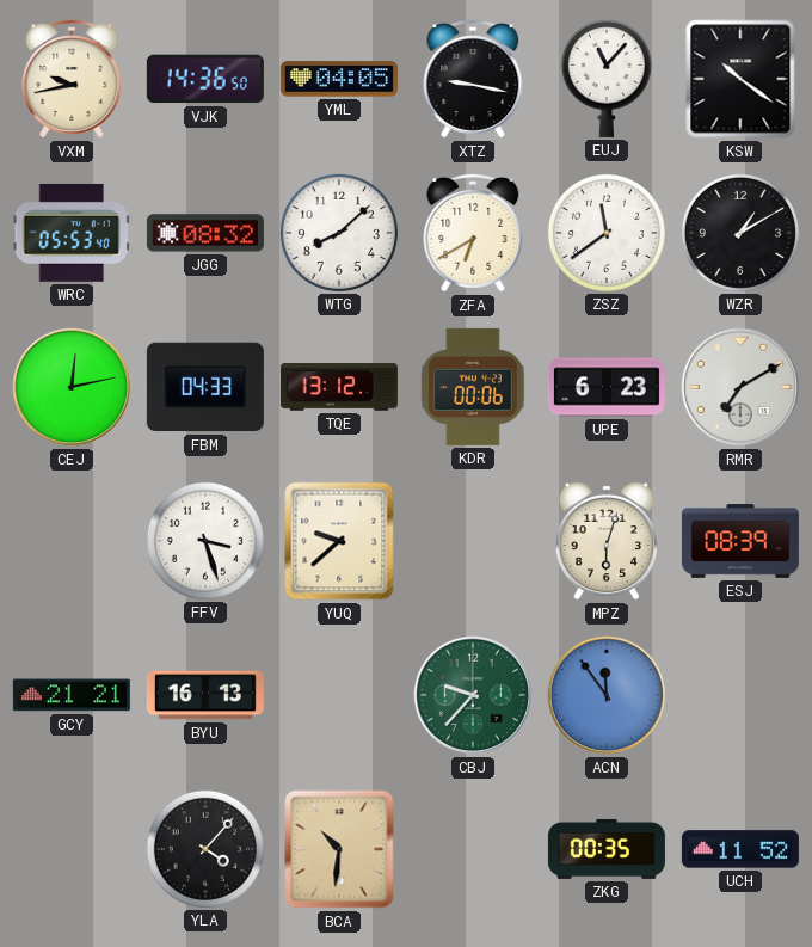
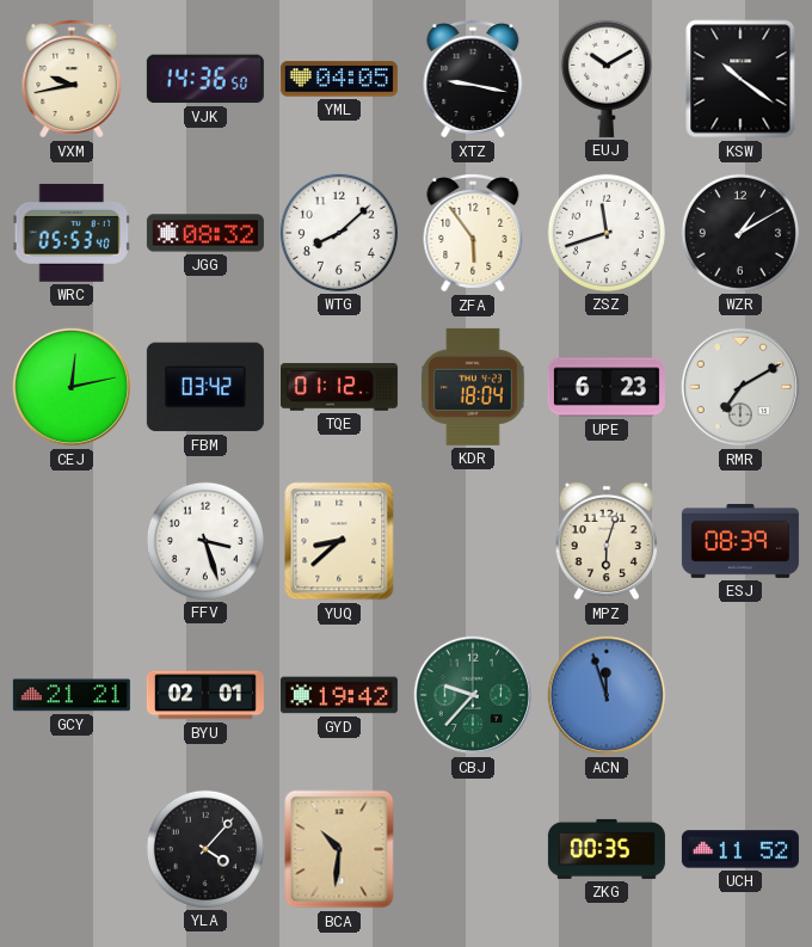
EUJ: 11:07 -> 10:10 (607, 79)
ZFA: 6:40 -> 5:54 (473, 234)
ZSZ: 11:39 -> 11:42 (607, 233)
FBM: 04:33 -> 03:42 (205, 387)
TQE: 13:12 -> 01:12 (339, 387)
KDR: 00:06 -> 18:04 (474, 387)
YUQ: 9:38 -> 8:38 (339, 541)
BYU: 16:13 -> 02:01 (205, 695)
GYD: none -> 19:42 (339, 695)
ACN: 11:54 -> 11:57 (607, 695)
